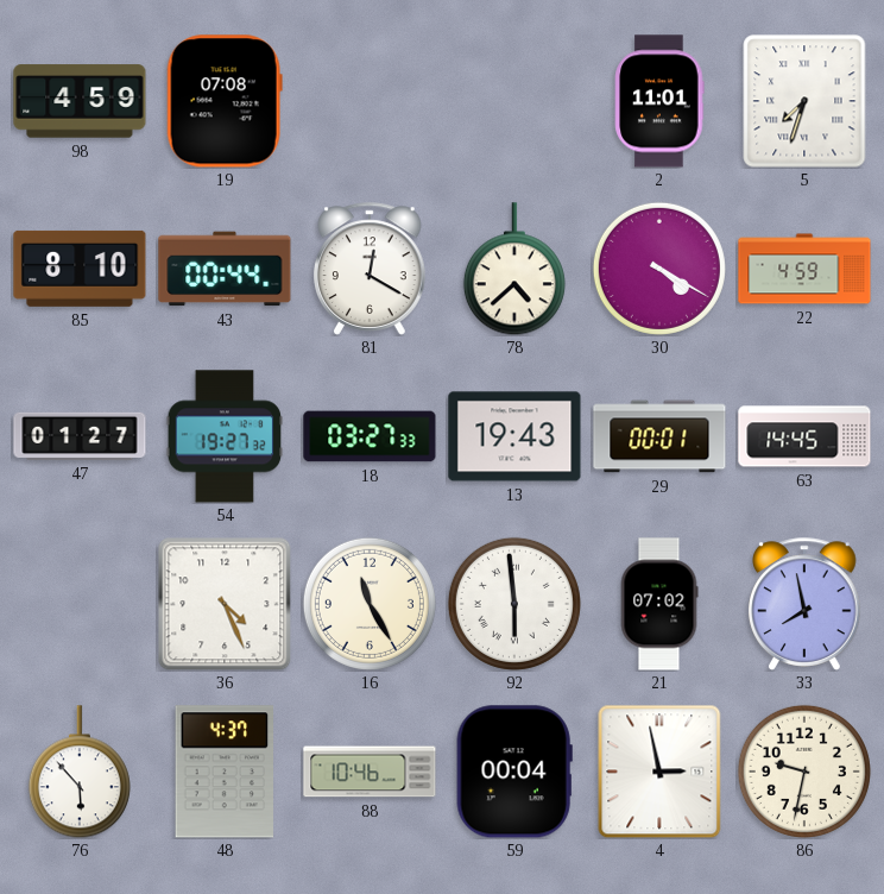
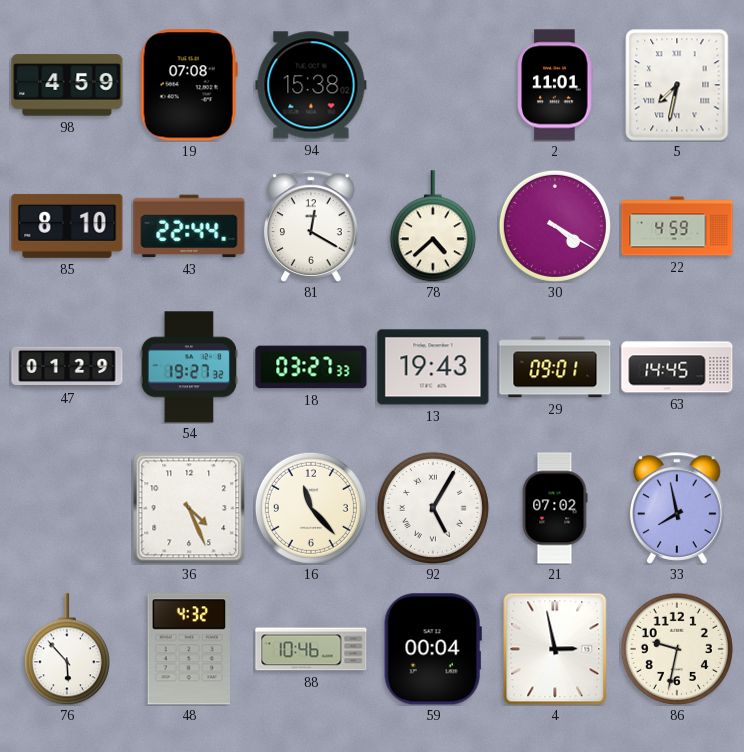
94: none -> 15:38 (311, 85)
5: 7:33 -> 7:32 (677, 85)
43: 00:44 -> 22:44 (189, 226)
47: 01:27 -> 01:29 (67, 367)
29: 00:01 -> 09:01 (555, 367)
16: 11:25 -> 11:23 (311, 508)
92: 5:59 -> 5:05 (433, 508)
48: 4:37 -> 4:32 (189, 649)
